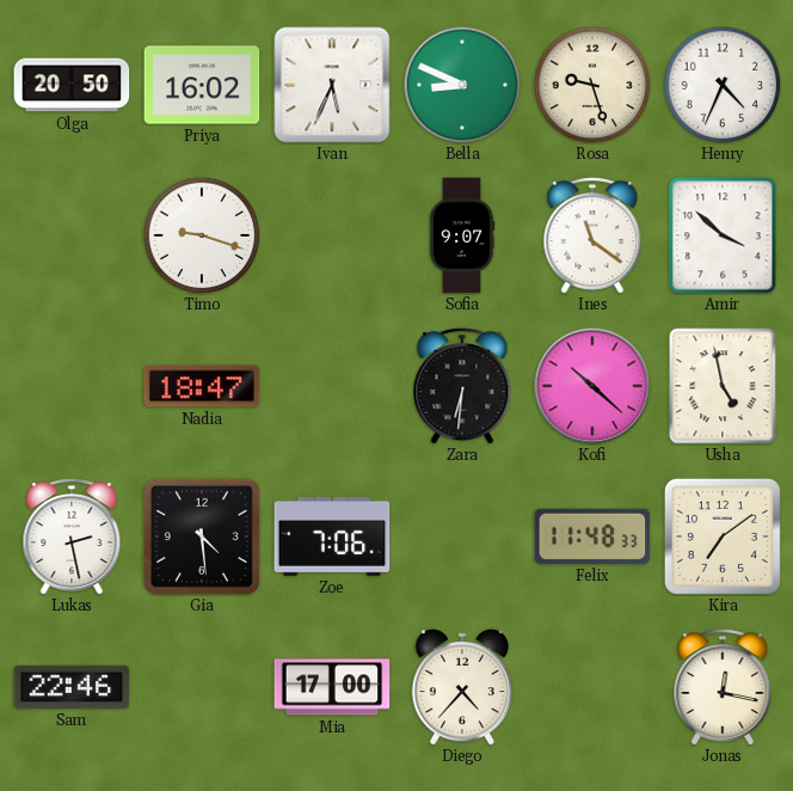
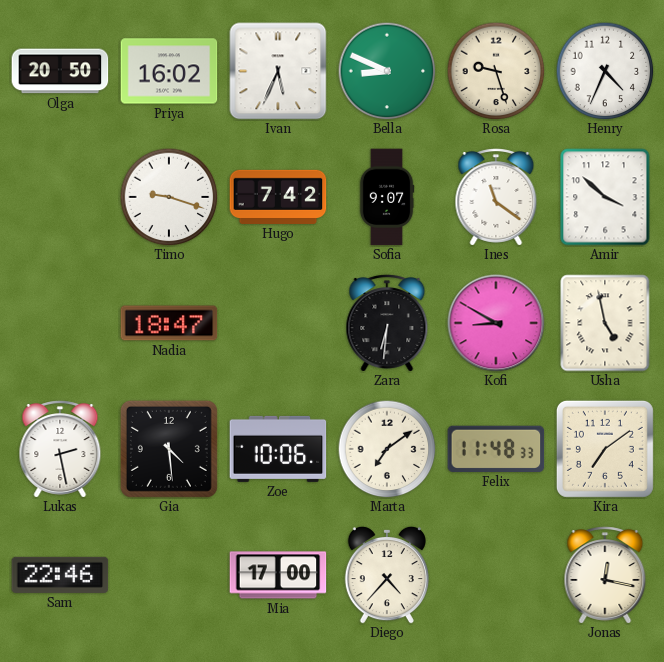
Hugo: none -> 7:42 (278, 197)
Kofi: 10:22 -> 8:50 (496, 323)
Zoe: 7:06 -> 10:06 (278, 449)
Marta: none -> 7:09 (387, 449)
